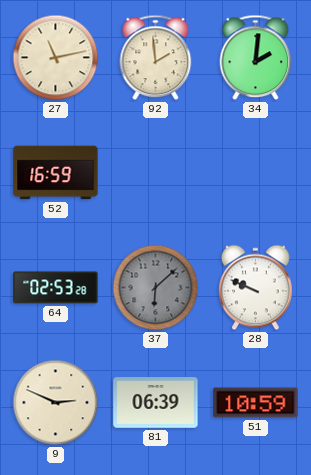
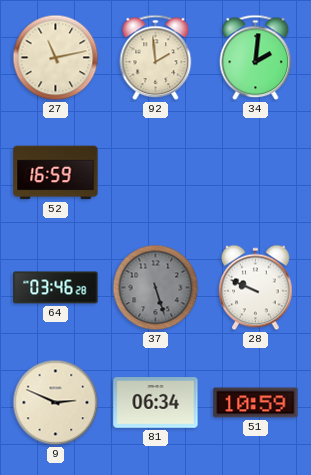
64: 02:53 -> 03:46 (56, 288)
37: 6:08 -> 5:27 (156, 288)
81: 06:39 -> 06:34 (156, 403)
